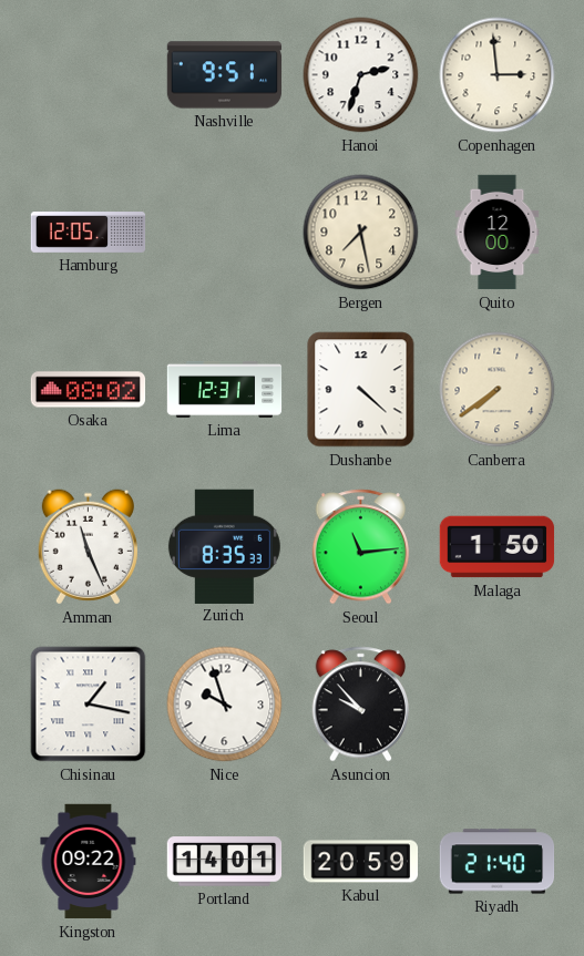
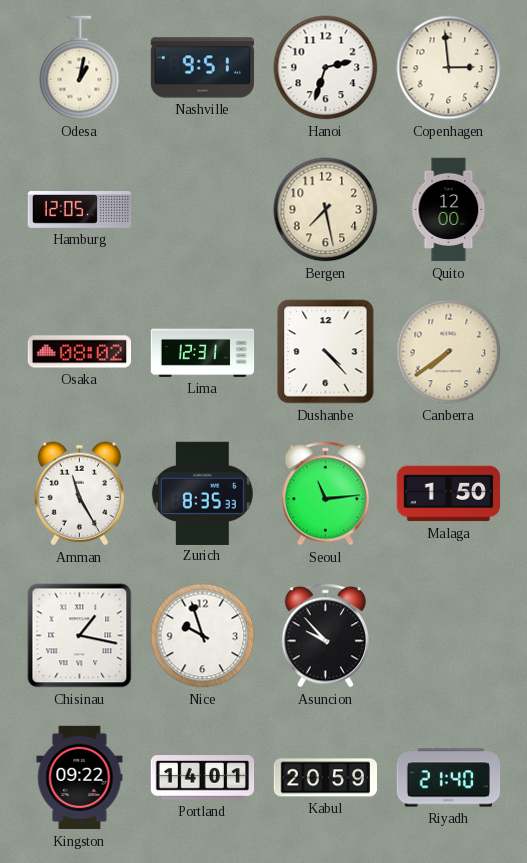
Odesa: none -> 1:02 (80, 68)
Dushanbe: 4:22 -> 4:23 (326, 352)
Amman: 11:26 -> 11:25 (79, 494)
